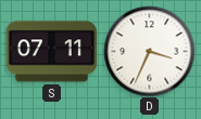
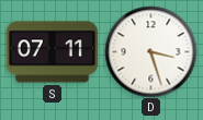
D: 3:34 -> 3:27 (150, 51)
